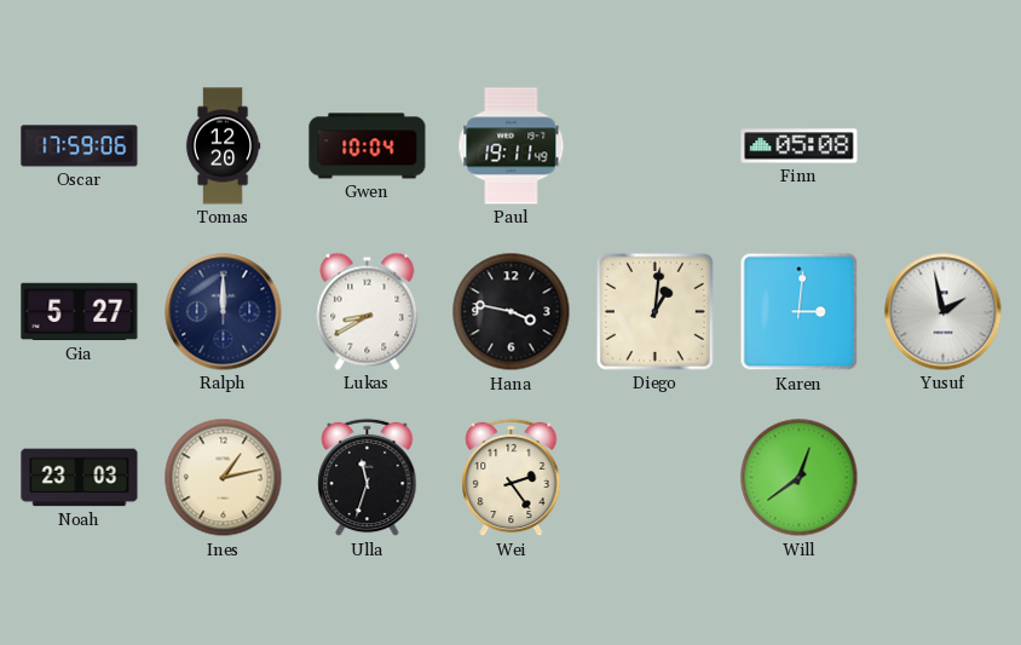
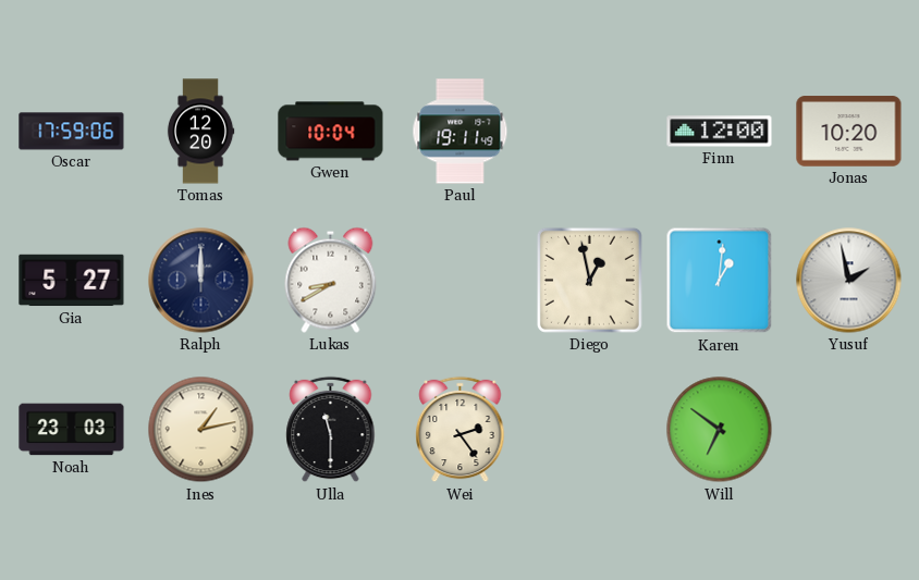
Finn: 05:08 -> 12:00 (720, 132)
Jonas: none -> 10:20 (849, 132)
Hana: 3:47 -> none (512, 312)
Diego: 1:01 -> 12:58 (589, 280)
Karen: 3:01 -> 1:01 (720, 281)
Ulla: 11:33 -> 11:30 (331, 430)
Will: 12:39 -> 6:51 (720, 430)
